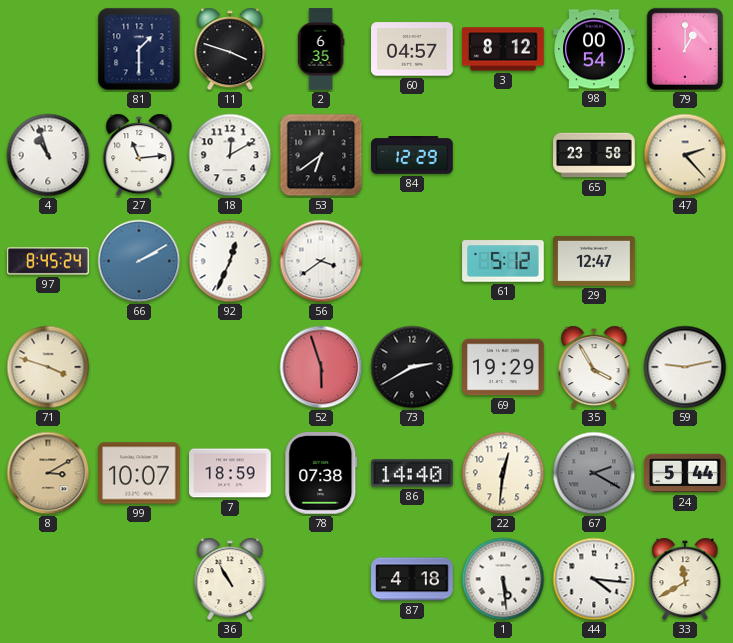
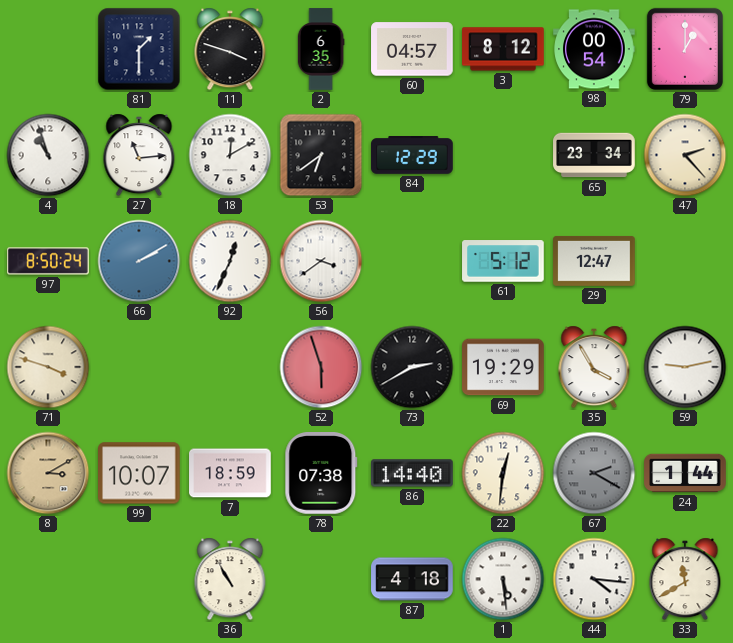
65: 23:58 -> 23:34 (594, 155)
97: 8:45 -> 8:50 (48, 261)
24: 5:44 -> 1:44 (685, 473)
